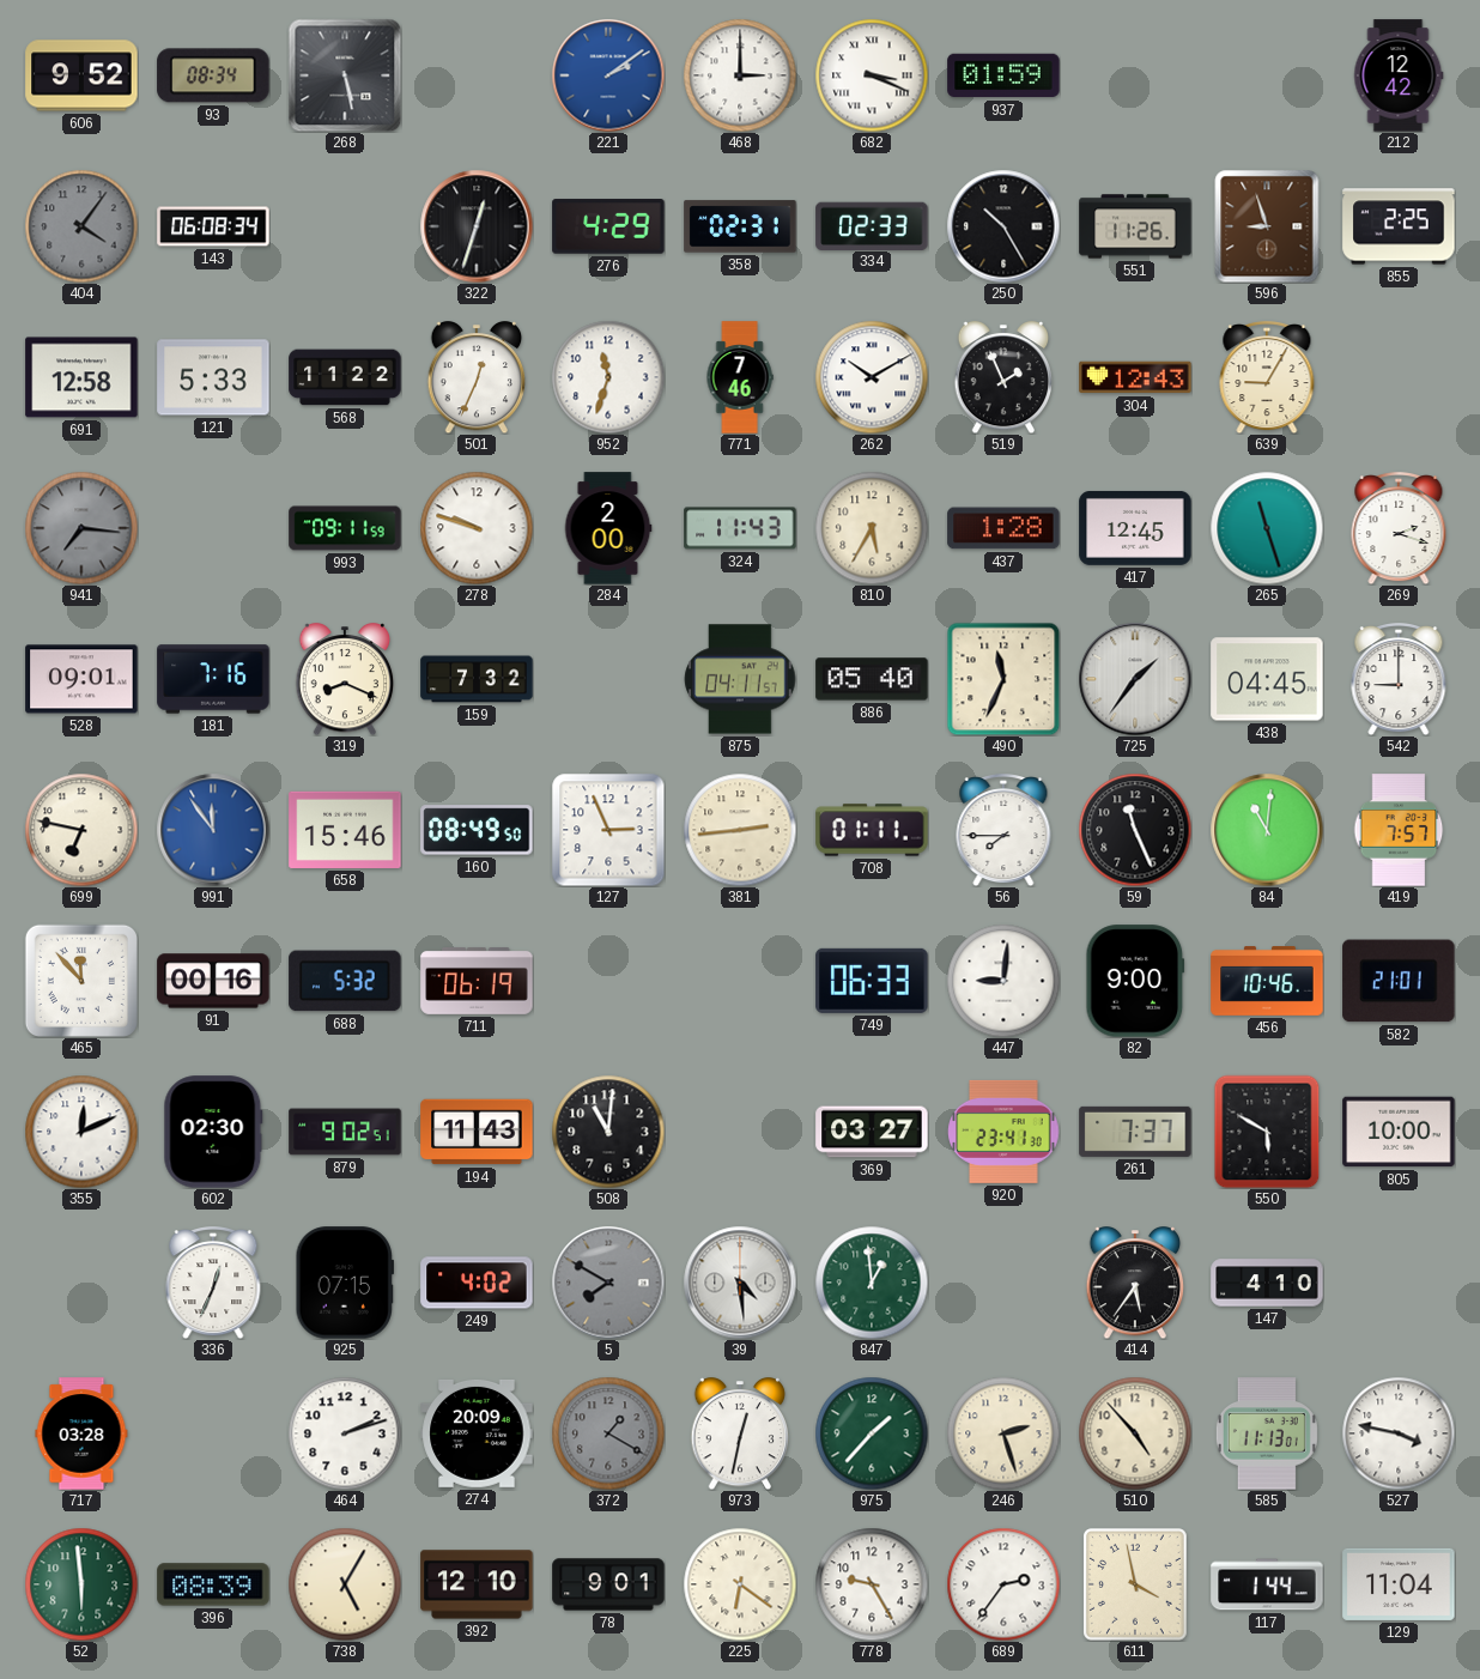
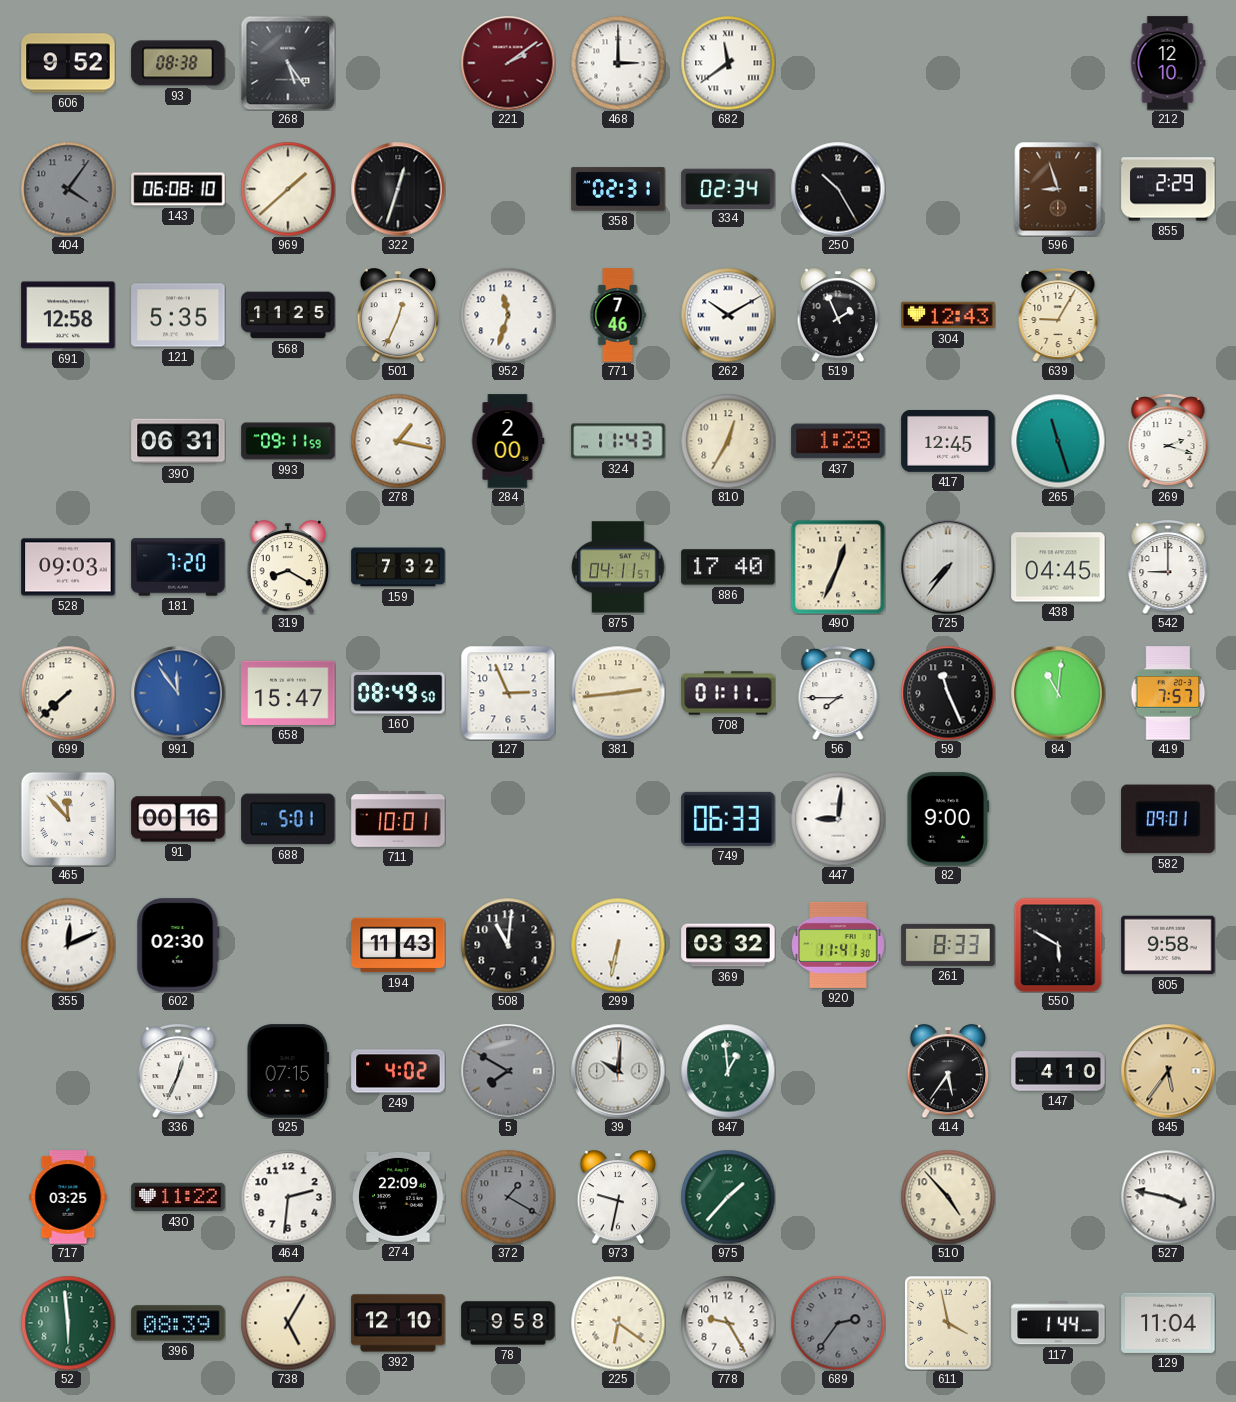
93: 08:34 -> 08:38 (178, 63)
268: 5:28 -> 5:24 (288, 63)
221 dial: blue -> burgundy (508, 63)
682: 3:19 -> 11:39 (728, 63)
937: 01:59 -> none (1003, 75)
212: 12:42 -> 12:10 (1168, 63)
143: 06:08:34 -> 06:08:10 (178, 189)
969: none -> 1:38 (288, 189)
276: 4:29 -> none (608, 226)
334: 02:33 -> 02:34 (728, 188)
551: 11:26 -> none (1135, 226)
855: 2:25 -> 2:29 (1168, 189)
121: 5:33 -> 5:35 (178, 315)
568: 11:22 -> 11:25 (288, 315)
941: 7:16 -> none (81, 528)
390: none -> 06:31 (178, 441)
278: 9:48 -> 1:17 (398, 441)
810: 5:35 -> 12:35 (728, 441)
528: 09:01 -> 09:03 (68, 567)
181: 7:16 -> 7:20 (178, 567)
319: 8:19 -> 8:20 (288, 568)
886: 05:40 -> 17:40 (728, 567)
490: 11:34 -> 12:34 (838, 567)
725: 1:36 -> 7:36 (948, 567)
699: 6:47 -> 7:38 (68, 693)
658: 15:46 -> 15:47 (288, 693)
688: 5:32 -> 5:01 (288, 819)
711: 06:19 -> 10:01 (398, 820)
456: 10:46 -> none (1267, 982)
582: 21:01 -> 09:01 (1168, 819)
879: 9:02 -> none (345, 1132)
299: none -> 6:32 (618, 945)
369: 03:27 -> 03:32 (728, 945)
920: 23:41 -> 11:41 (838, 945)
261: 7:37 -> 8:33 (948, 945)
805: 10:00 -> 9:58 (1168, 945)
39: 4:29 -> 10:01 (618, 1071)
845: none -> 5:36 (1168, 1071)
717: 03:28 -> 03:25 (68, 1197)
430: none -> 11:22 (178, 1197)
464: 2:12 -> 2:31 (288, 1197)
274: 20:09 -> 22:09 (398, 1197)
973: 12:32 -> 9:32 (618, 1198)
246: 2:27 -> none (1003, 1433)
585: 11:13 -> none (1267, 1433)
78: 9:01 -> 9:58 (508, 1323)
689 dial: white -> grey (838, 1323)
